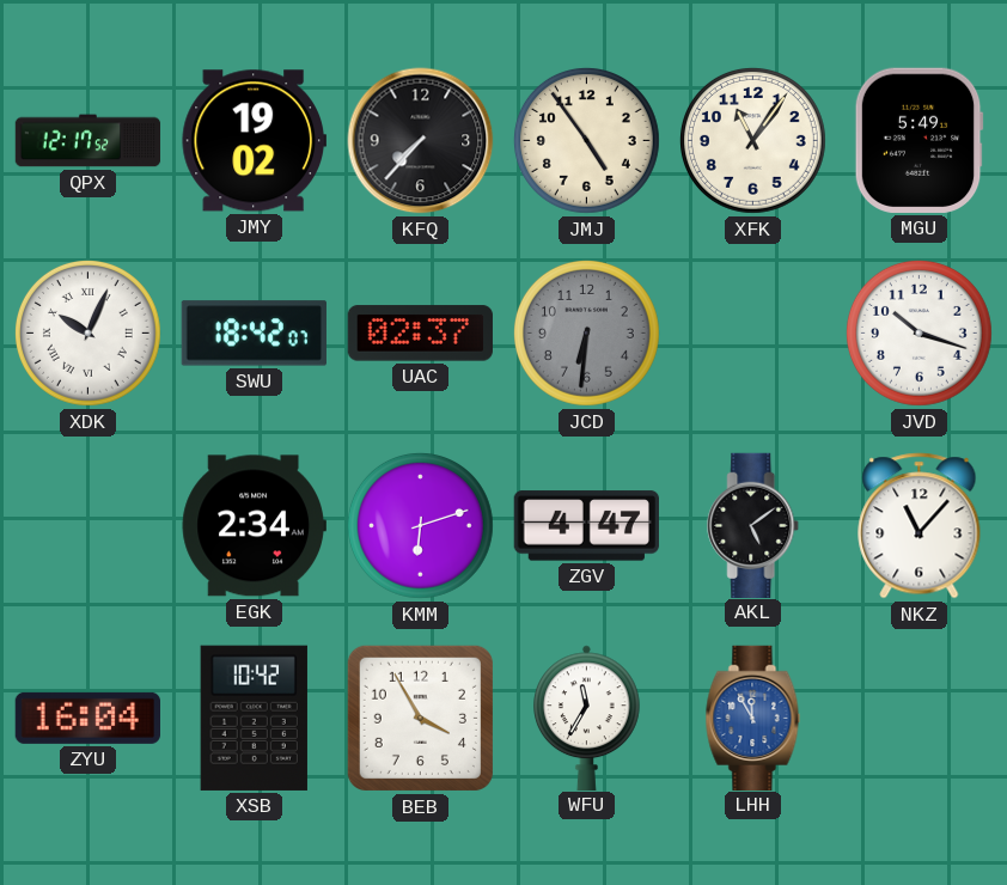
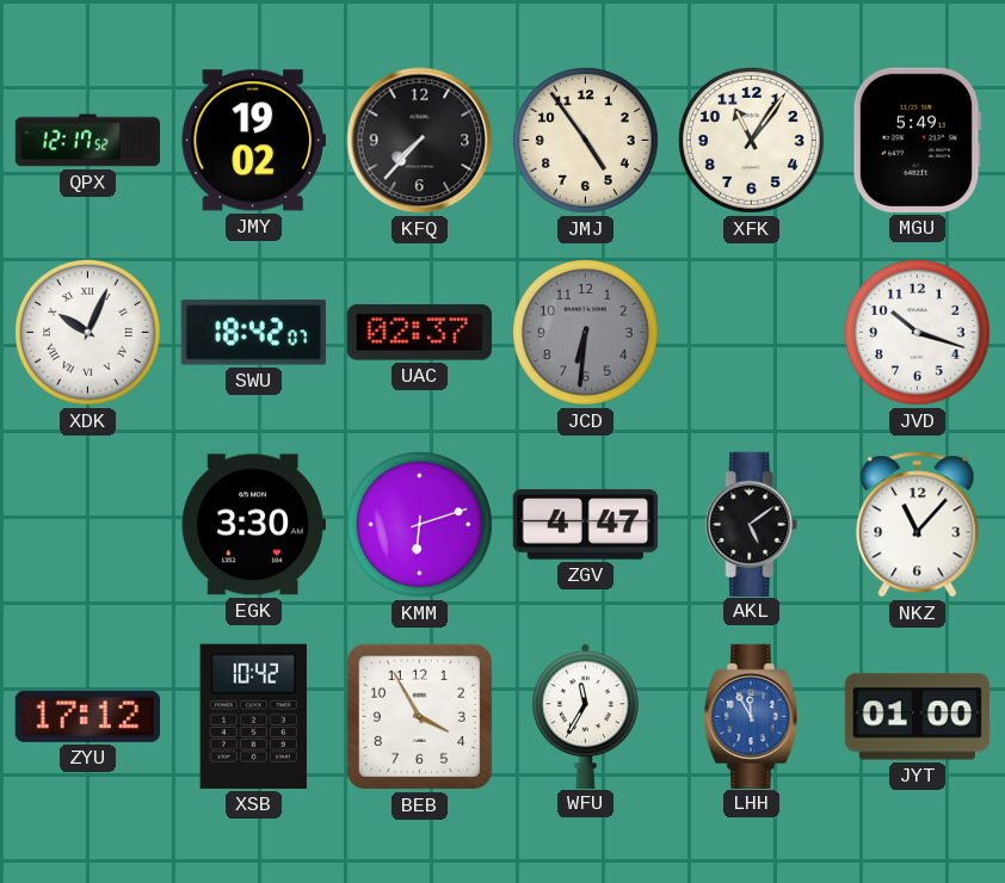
EGK: 2:34 -> 3:30 (253, 525)
ZYU: 16:04 -> 17:12 (87, 716)
JYT: none -> 01:00 (917, 717)
